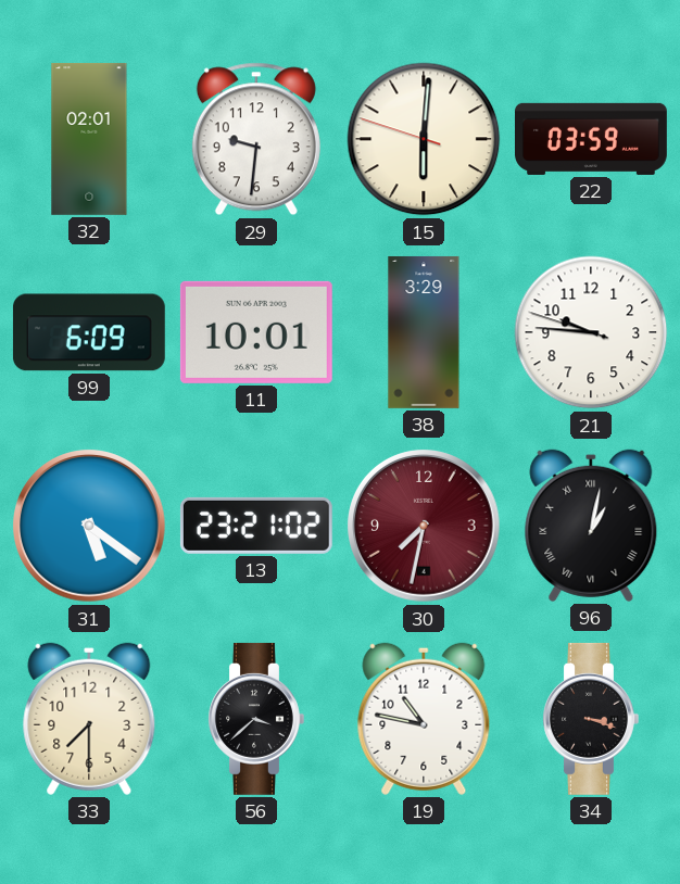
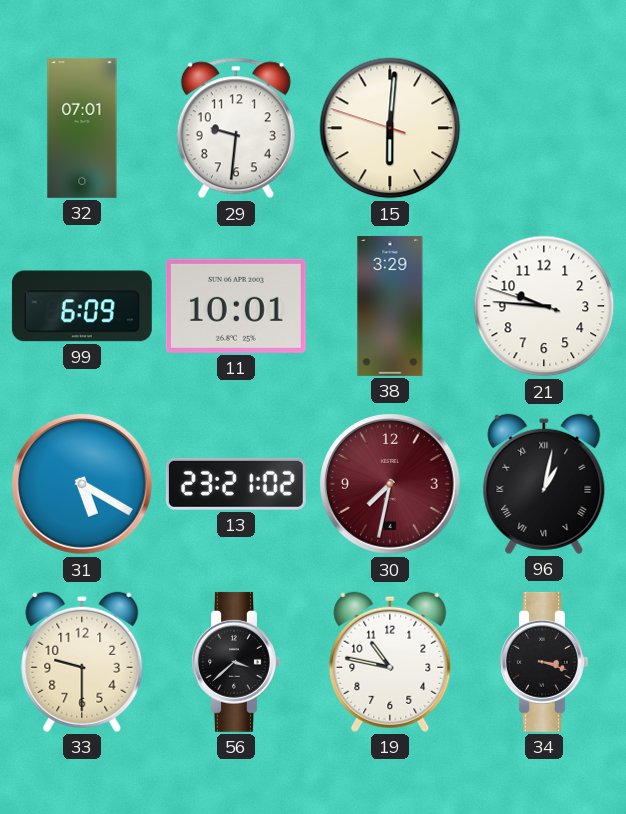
32: 02:01 -> 07:01 (82, 128)
22: 03:59 -> none (592, 139)
31: 5:21 -> 5:20 (83, 485)
33: 7:30 -> 9:30 (82, 662)
